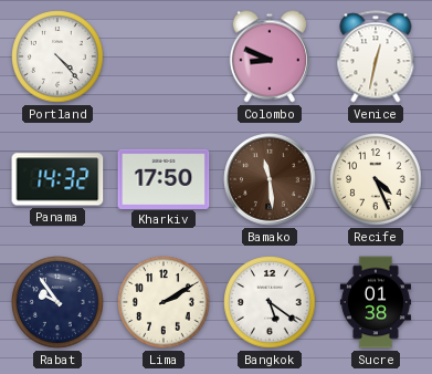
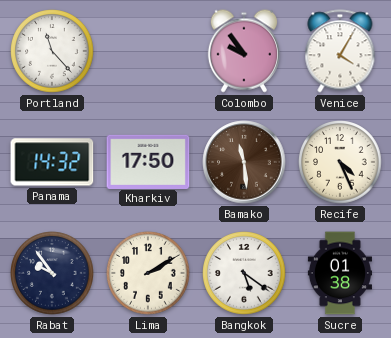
Portland: 4:23 -> 11:23 (52, 51)
Colombo: 8:49 -> 9:54 (244, 51)
Venice: 12:32 -> 4:05 (340, 51)
